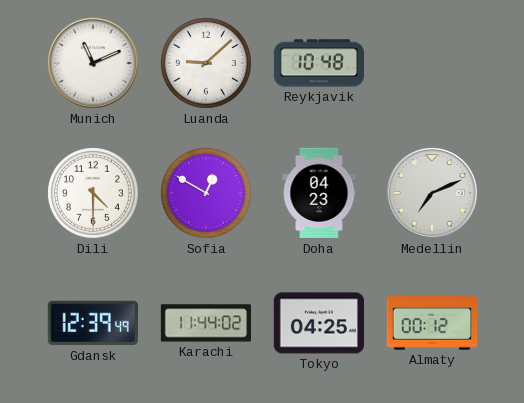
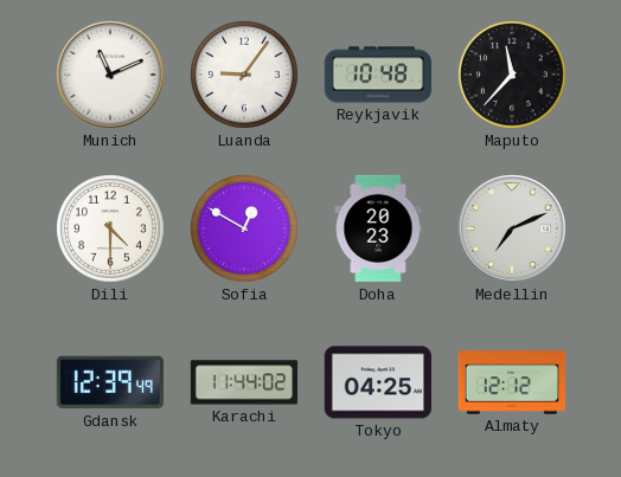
Luanda: 9:08 -> 9:06 (245, 76)
Maputo: none -> 11:37 (513, 76)
Doha: 04:23 -> 20:23 (378, 228)
Almaty: 00:12 -> 12:12 (512, 382)
